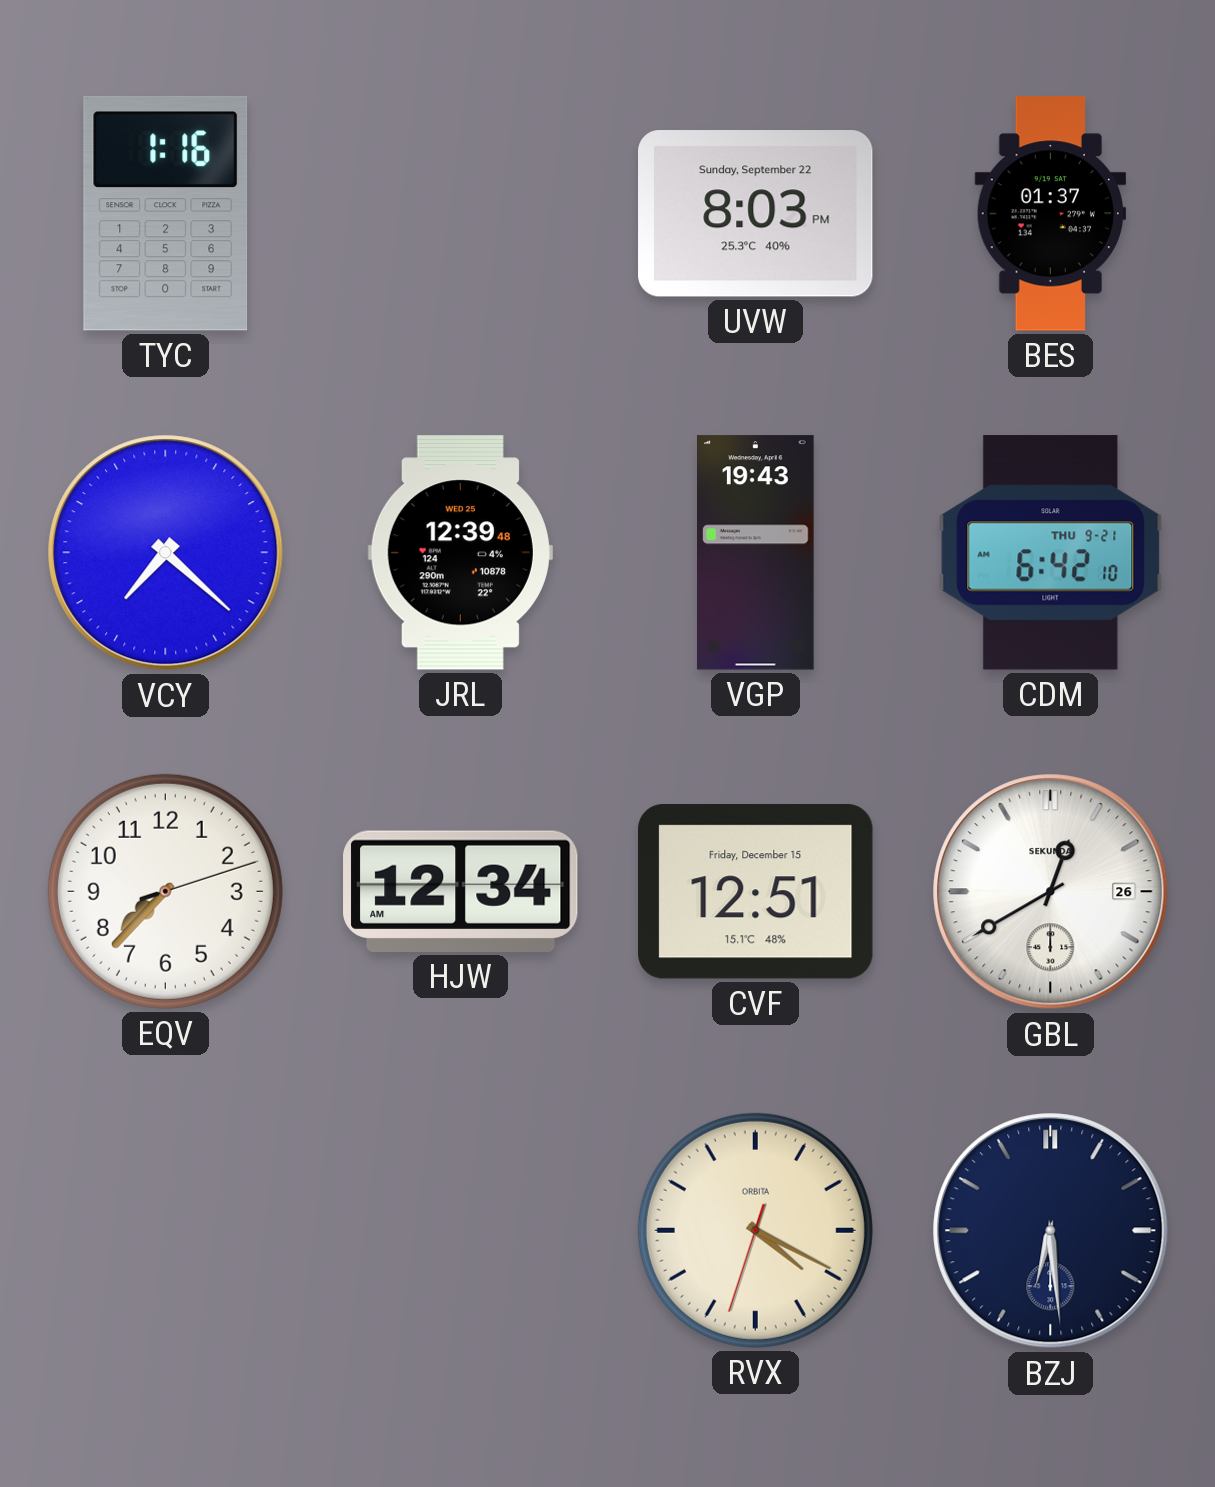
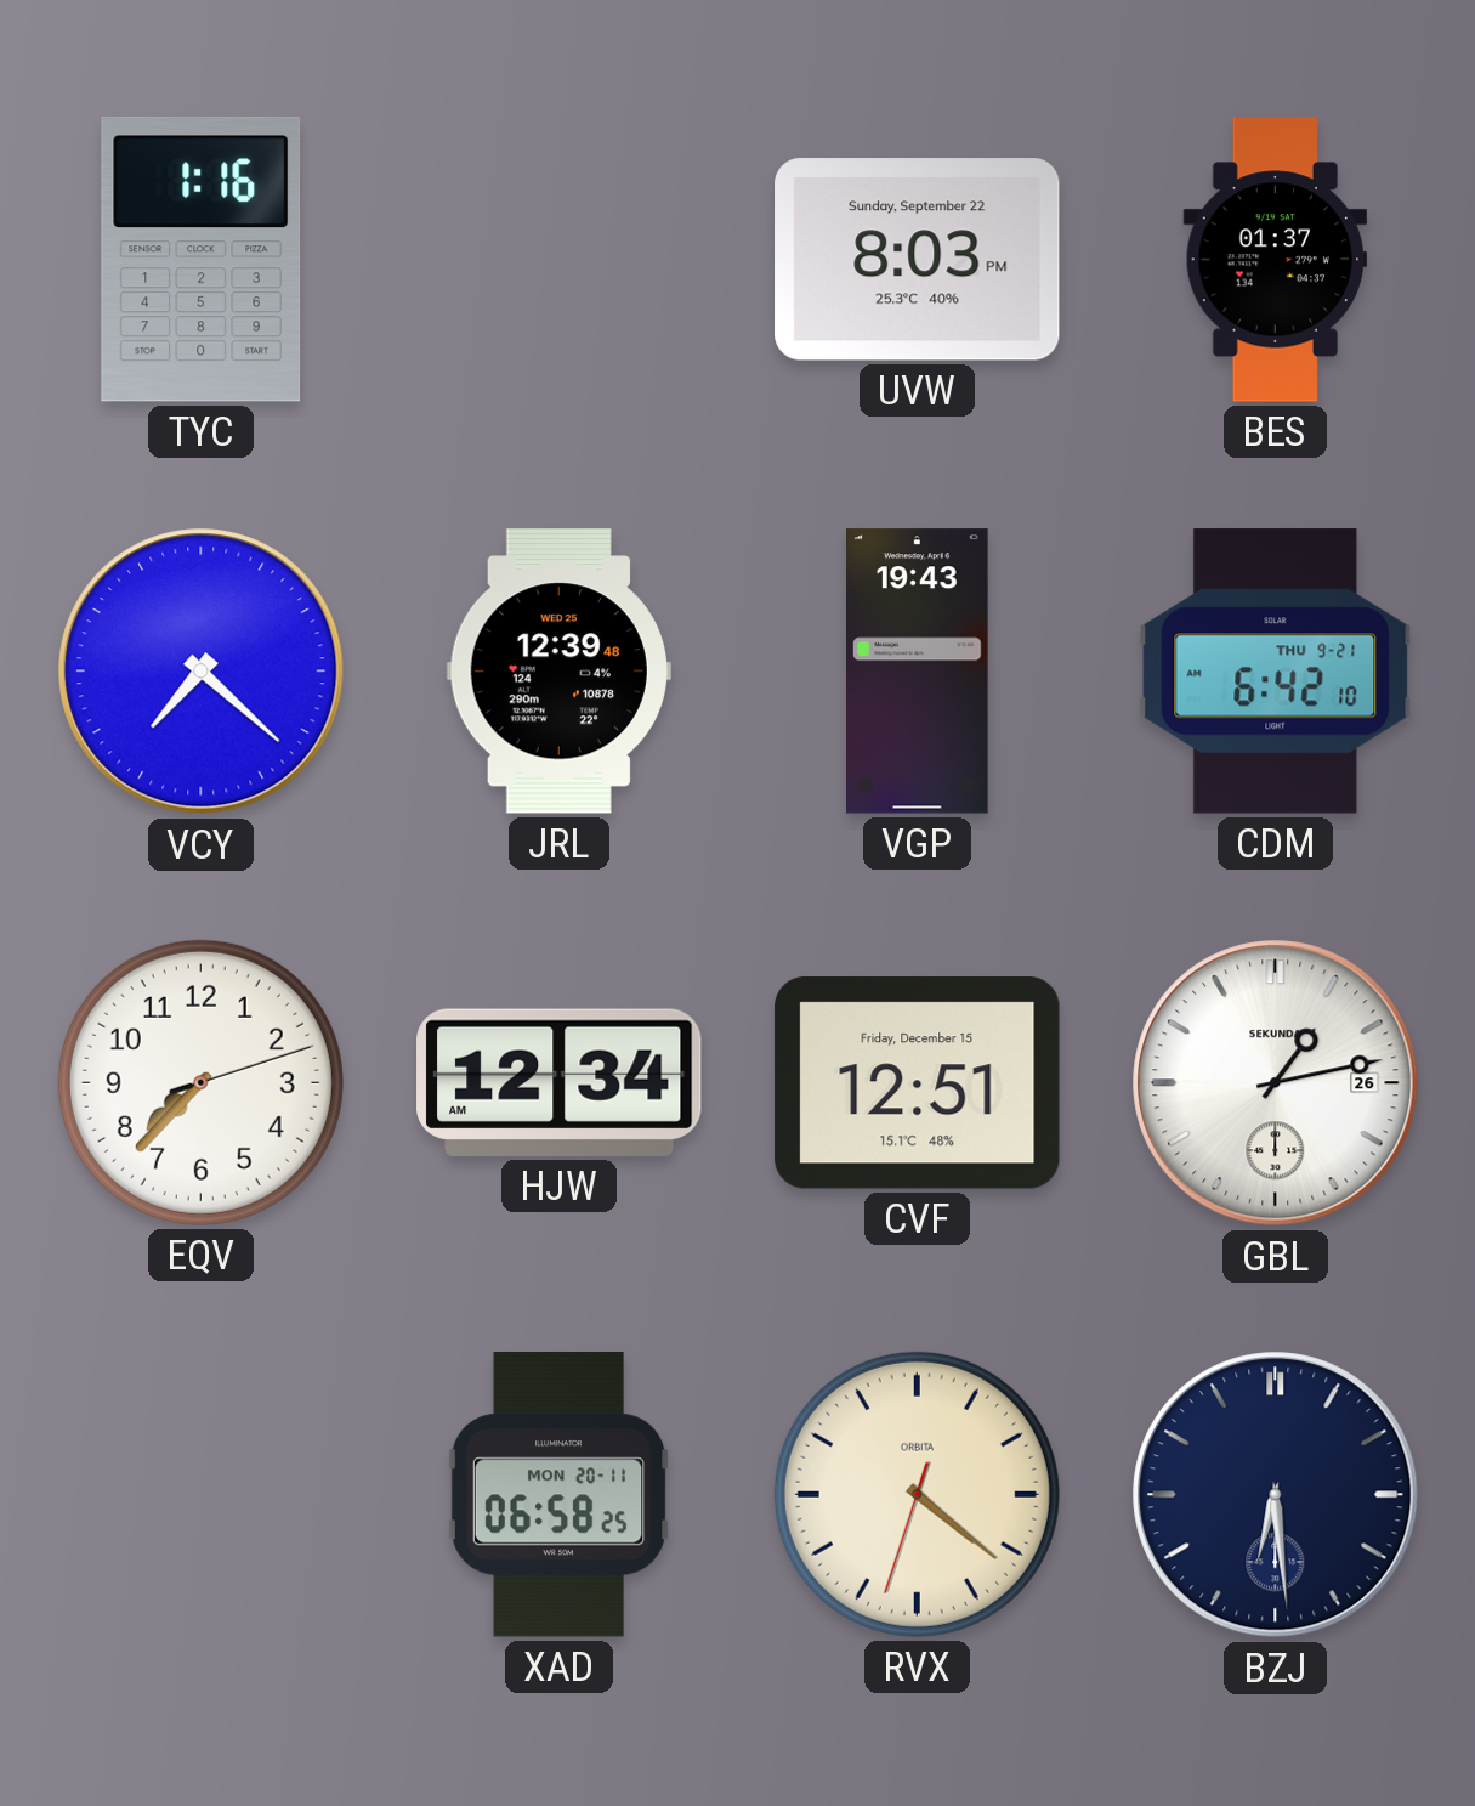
GBL: 12:40 -> 1:13 (1276, 1083)
XAD: none -> 06:58 (560, 1495)
RVX: 4:19 -> 4:21 (917, 1494)
